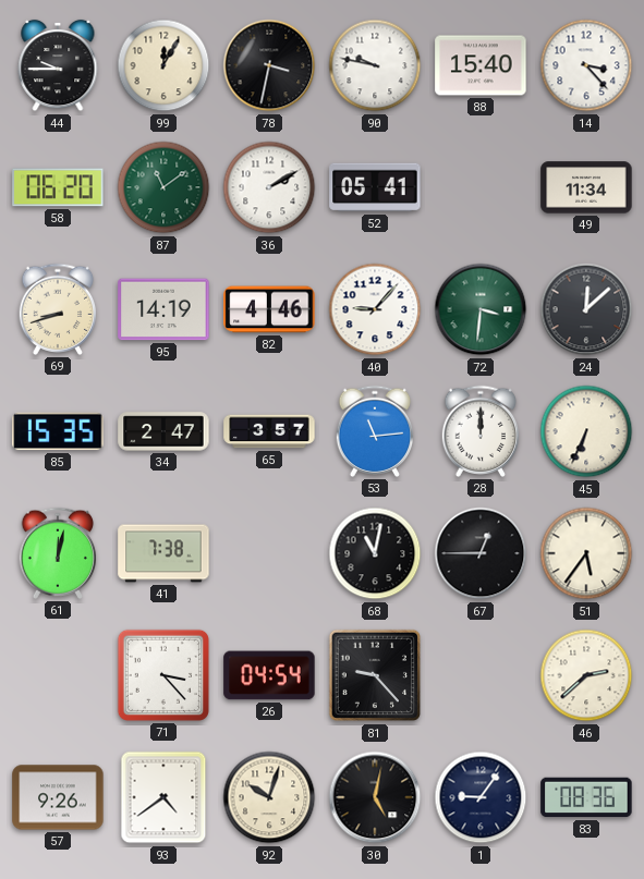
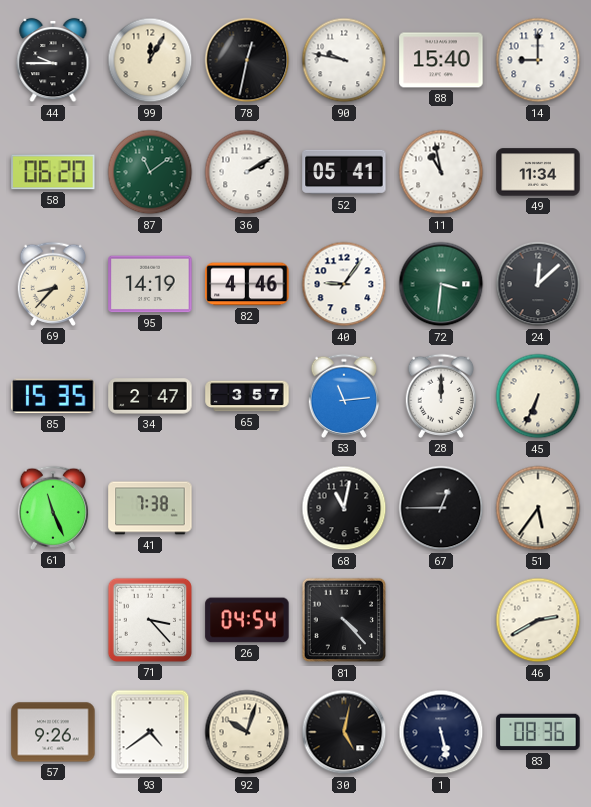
78: 3:32 -> 12:32 (247, 60)
14: 3:23 -> 9:00 (538, 60)
11: none -> 10:58 (441, 172)
69: 8:42 -> 8:37 (53, 284)
40: 9:07 -> 9:06 (344, 284)
61: 12:02 -> 11:26 (53, 508)
81: 9:23 -> 4:23 (344, 620)
46: 2:38 -> 2:40 (538, 620)
1: 9:06 -> 5:28 (441, 732)
